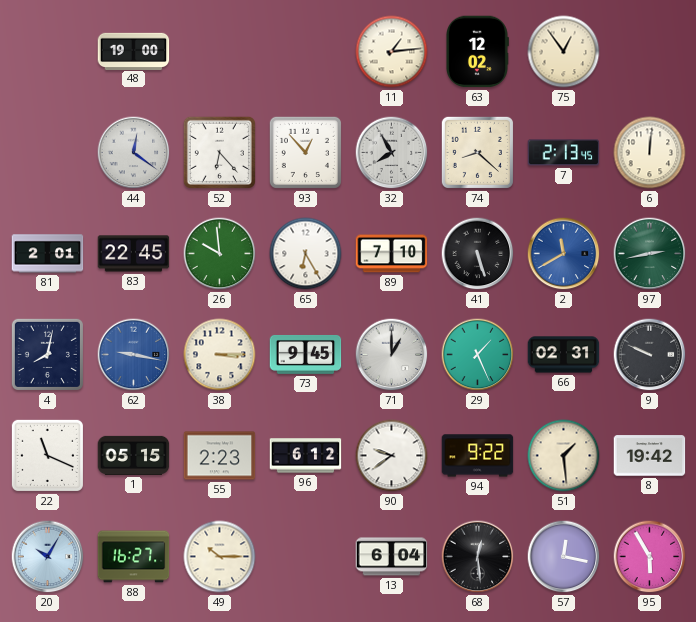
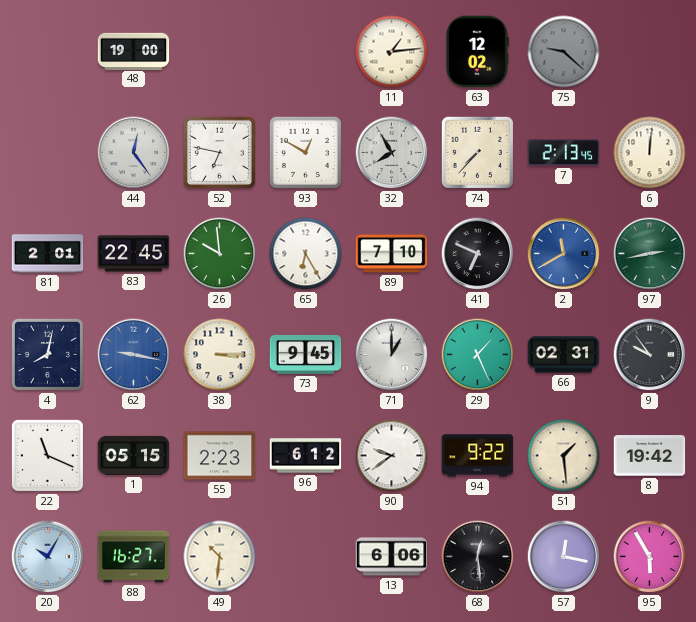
75: 12:54 -> 9:22 (564, 52)
75 dial: cream -> grey (564, 52)
44: 12:21 -> 12:24 (134, 153)
52: 6:23 -> 6:47 (219, 152)
93: 12:53 -> 12:50 (305, 152)
74: 8:22 -> 7:37 (477, 152)
41: 5:27 -> 6:49 (478, 254)
9: 9:49 -> 9:54 (650, 355)
49: 10:15 -> 10:31 (220, 557)
13: 6:04 -> 6:06 (392, 557)
